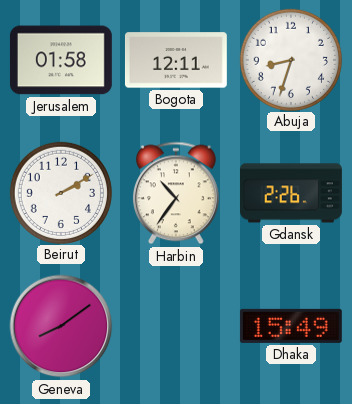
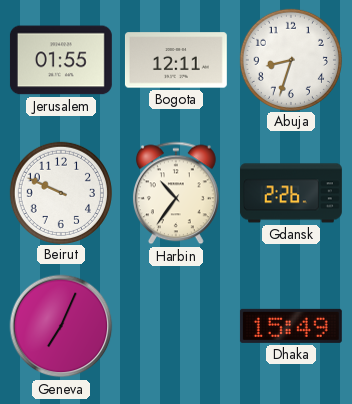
Jerusalem: 01:58 -> 01:55 (61, 60)
Beirut: 2:10 -> 9:49 (60, 192)
Geneva: 8:09 -> 7:04 (61, 326)
